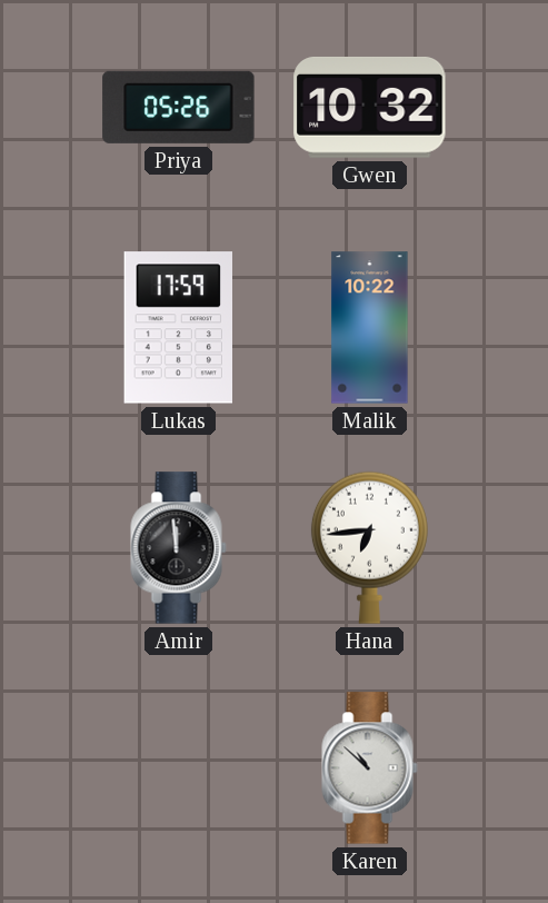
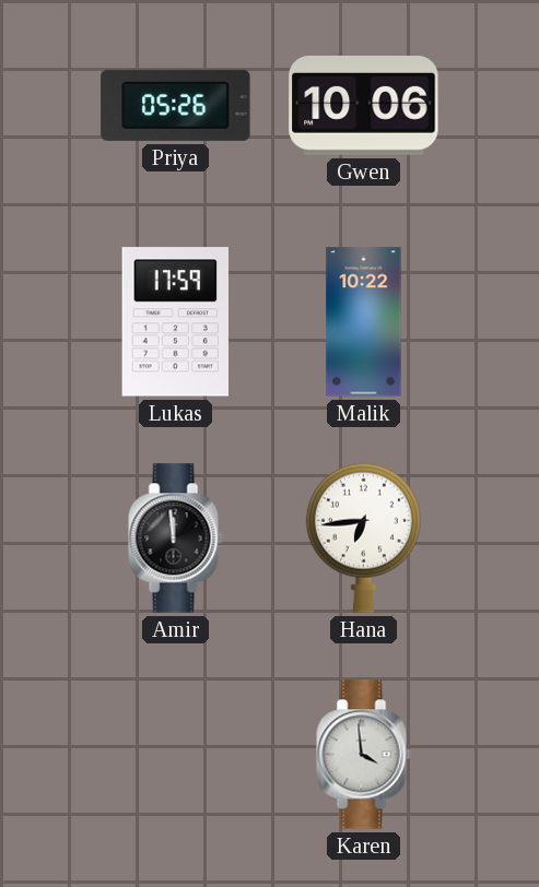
Gwen: 10:32 -> 10:06 (364, 105)
Karen: 10:52 -> 3:59 (364, 755)
